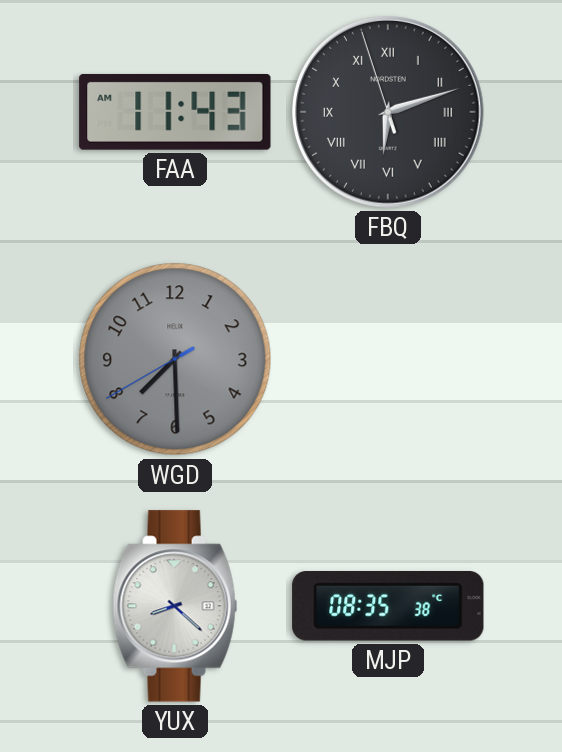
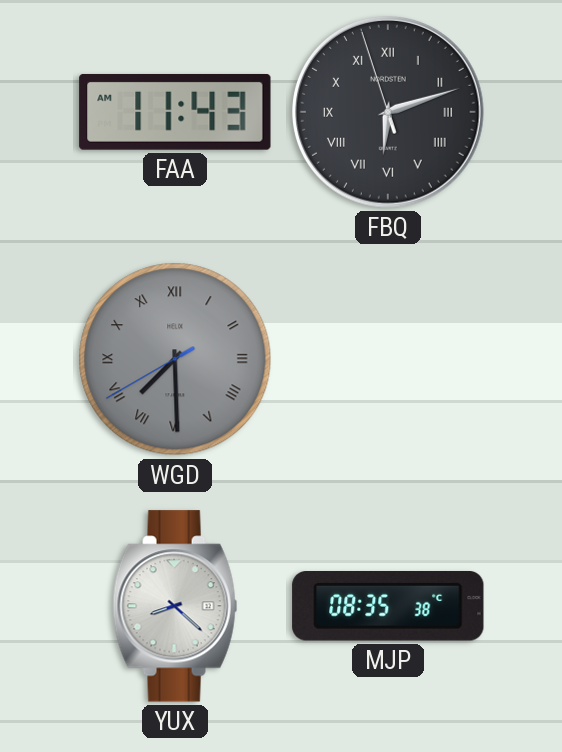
WGD numerals: Arabic -> Roman (175, 359)
